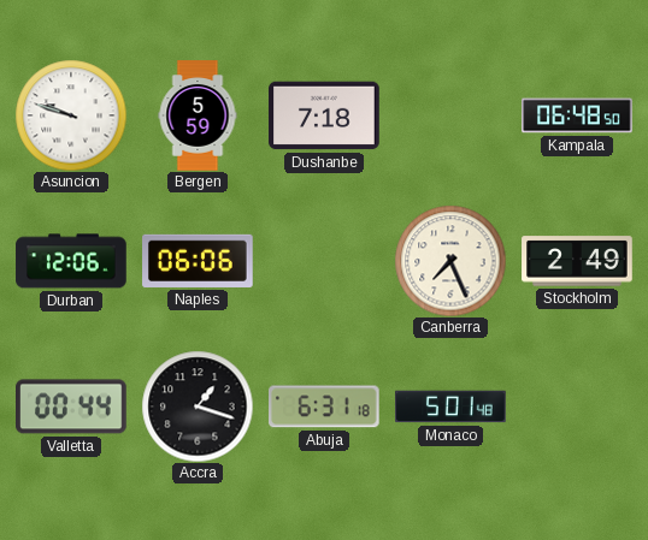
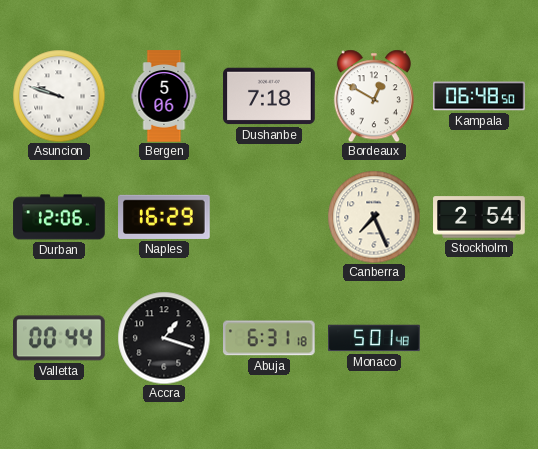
Bergen: 5:59 -> 5:06 (164, 96)
Bordeaux: none -> 12:50 (374, 96)
Naples: 06:06 -> 16:29 (164, 217)
Stockholm: 2:49 -> 2:54 (479, 217)
